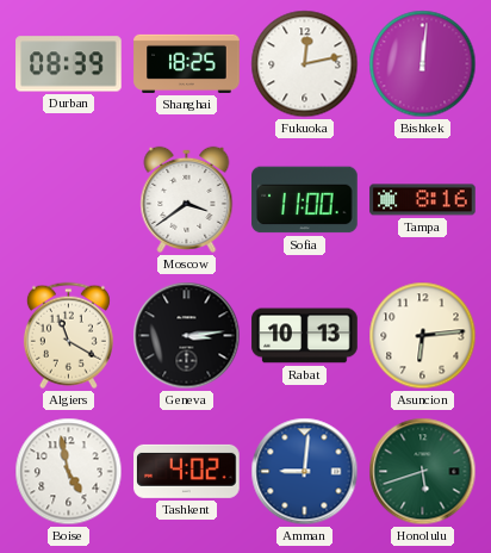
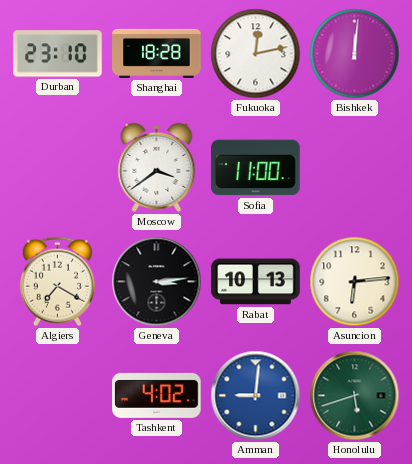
Durban: 08:39 -> 23:10 (58, 54)
Shanghai: 18:25 -> 18:28 (157, 53)
Tampa: 8:16 -> none (423, 200)
Algiers: 11:20 -> 7:20 (57, 282)
Boise: 4:58 -> none (69, 472)
